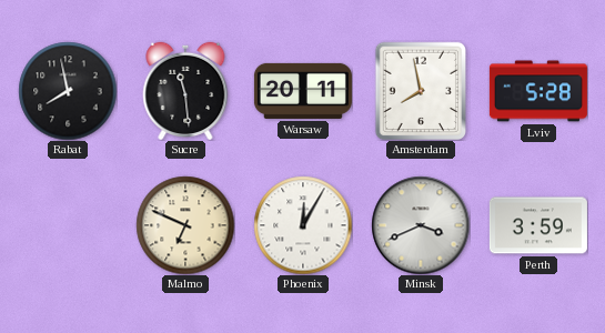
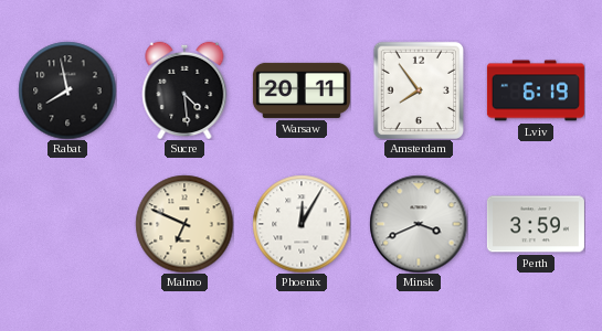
Sucre: 11:29 -> 4:29 (184, 89)
Amsterdam: 7:58 -> 7:54 (418, 90)
Lviv: 5:28 -> 6:19 (536, 90)
